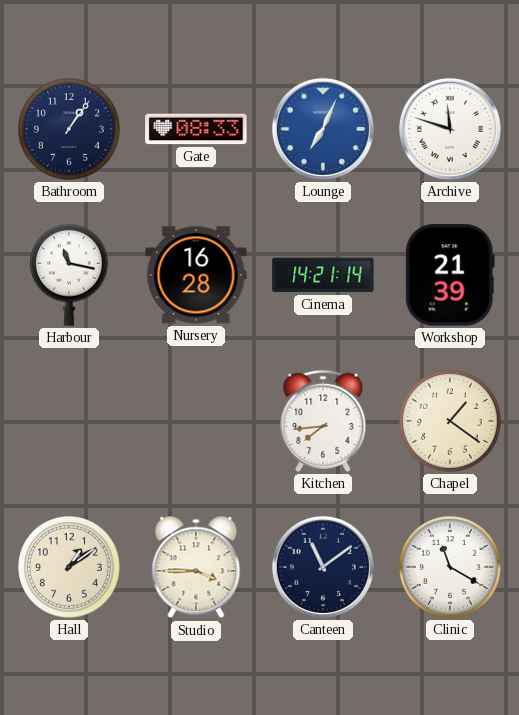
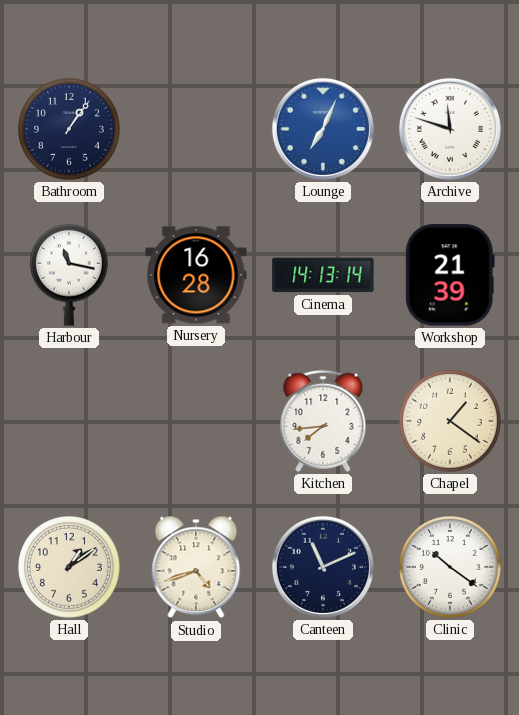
Gate: 08:33 -> none (196, 129)
Cinema: 14:21 -> 14:13 (323, 275)
Studio: 3:45 -> 4:42 (196, 567)
Canteen: 11:09 -> 11:11 (323, 567)
Clinic: 11:20 -> 10:21 (451, 568)
